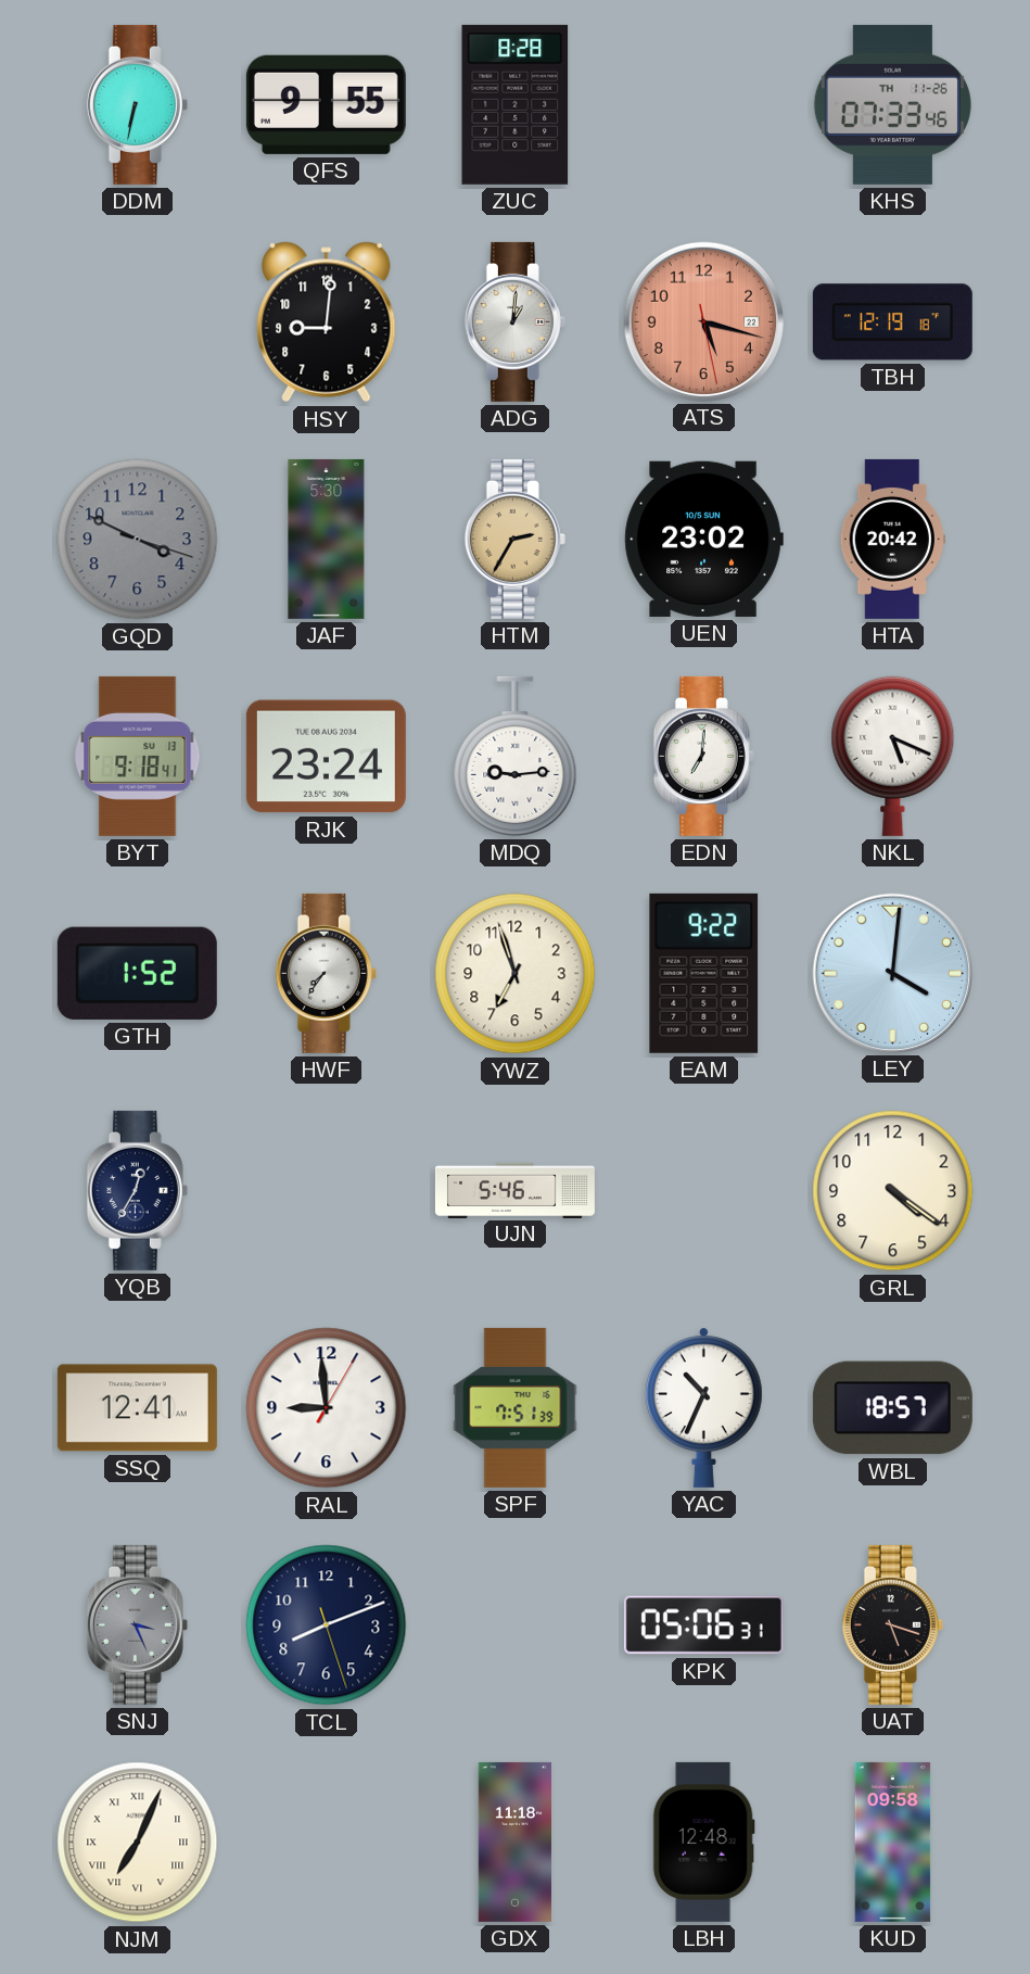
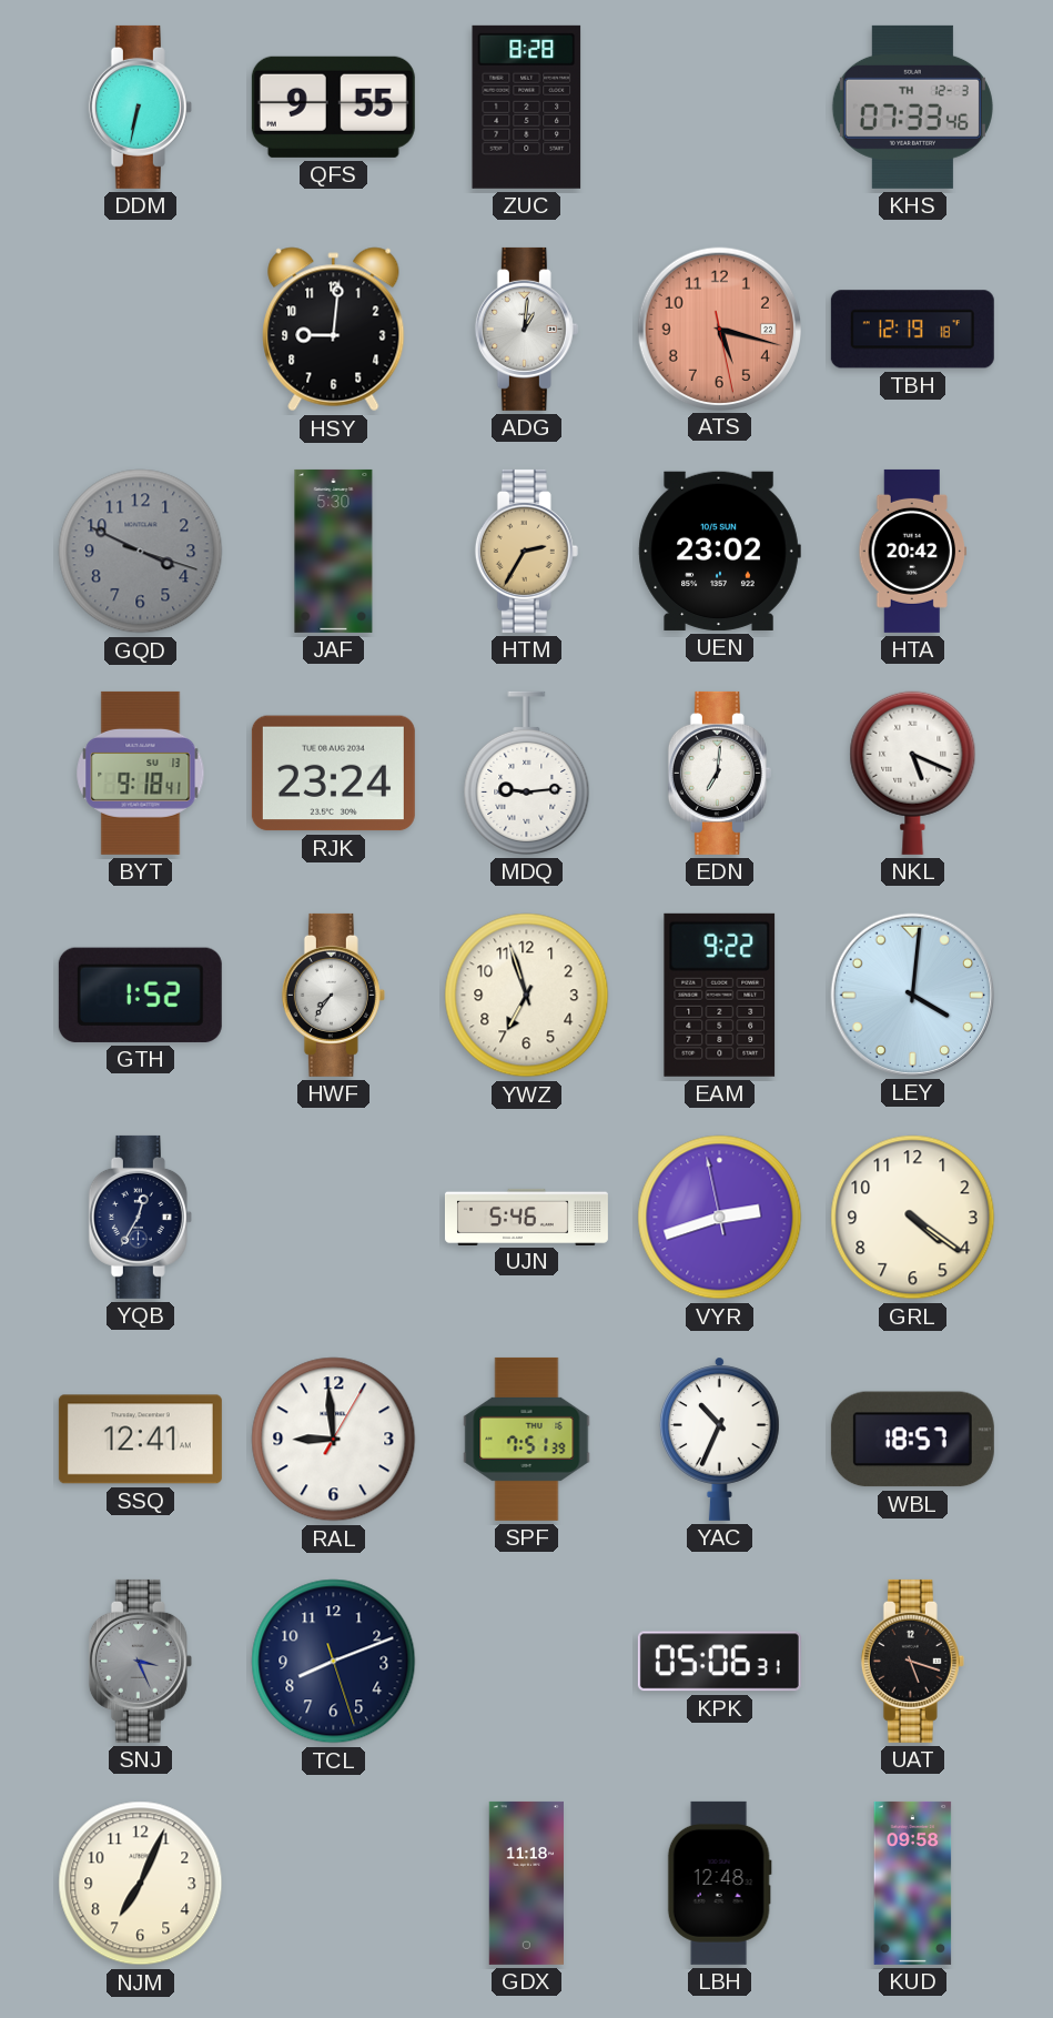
KHS date: TH 11-26 -> TH 12-3 (912, 107)
VYR: none -> 2:41 (720, 1218)
NJM numerals: Roman -> Arabic (141, 1884)
